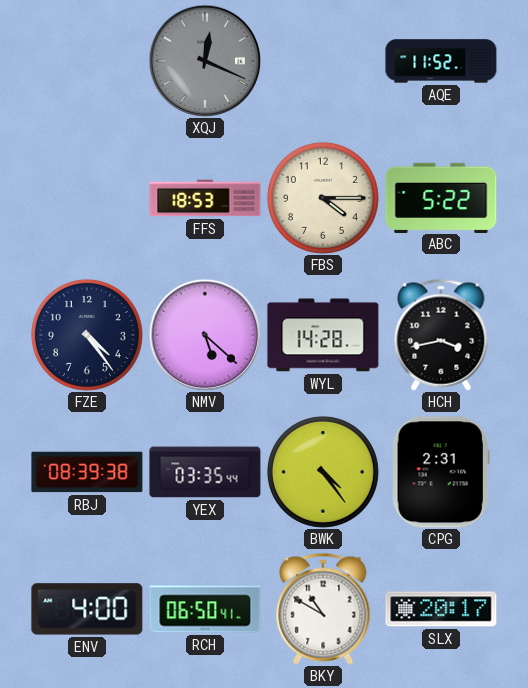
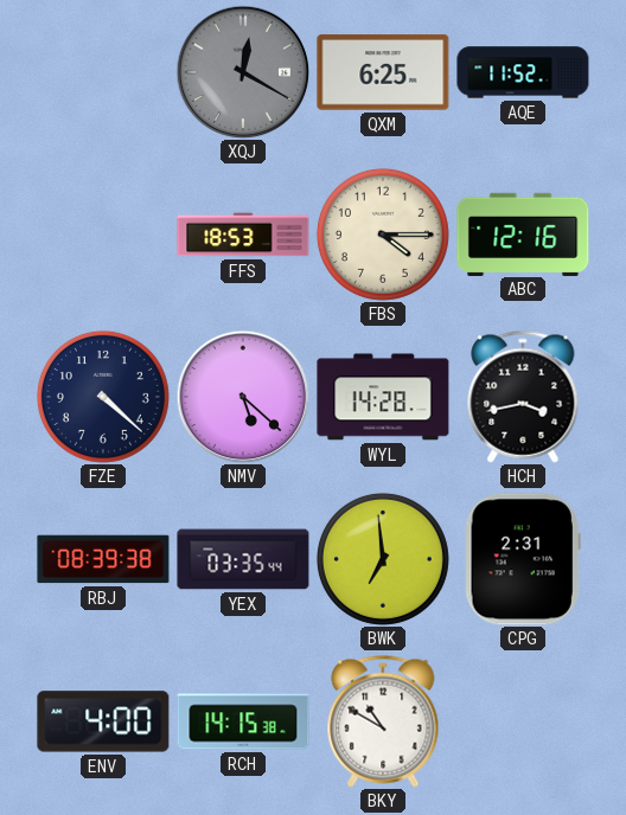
XQJ: 12:19 -> 12:20 (243, 72)
QXM: none -> 6:25 (383, 72)
ABC: 5:22 -> 12:16 (523, 233)
FZE: 4:24 -> 4:22 (103, 397)
BWK: 4:24 -> 6:59 (383, 559)
RCH: 06:50 -> 14:15 (243, 721)
SLX: 20:17 -> none (441, 609)
